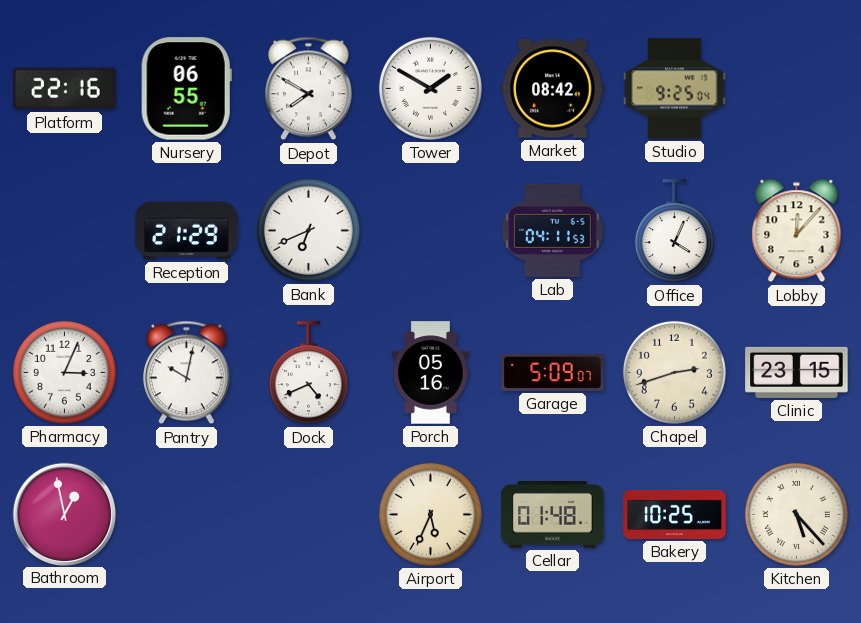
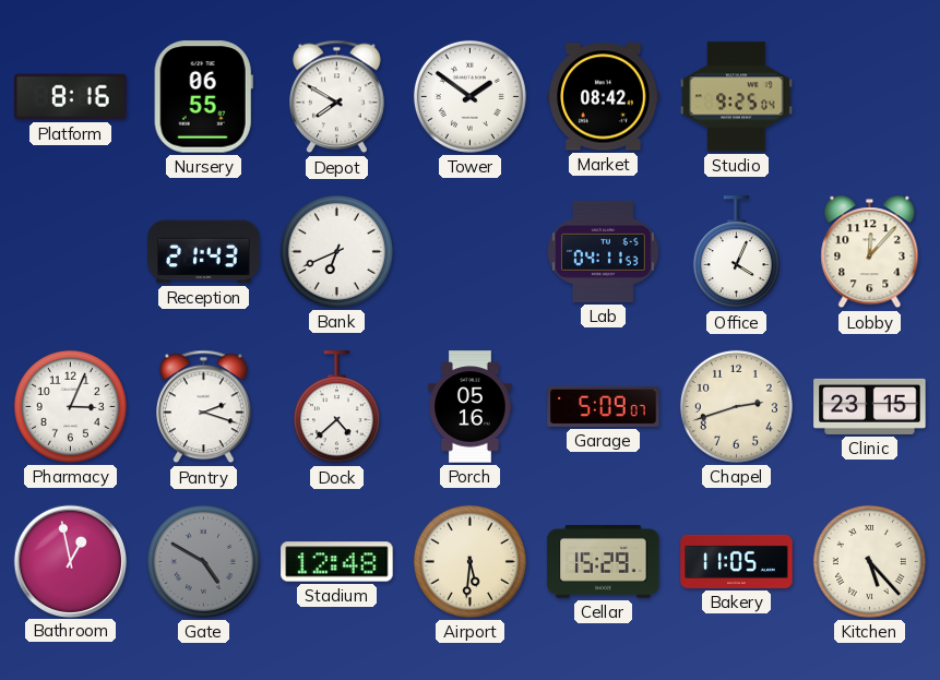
Platform: 22:16 -> 8:16 (71, 97)
Tower: 1:50 -> 1:51 (469, 96)
Reception: 21:29 -> 21:43 (204, 252)
Pantry: 10:02 -> 2:18 (204, 407)
Dock: 4:41 -> 4:38 (336, 407)
Gate: none -> 4:50 (203, 561)
Stadium: none -> 12:48 (337, 562)
Airport: 5:34 -> 5:31 (469, 561)
Cellar: 01:48 -> 15:29 (604, 562)
Bakery: 10:25 -> 11:05 (737, 561)
